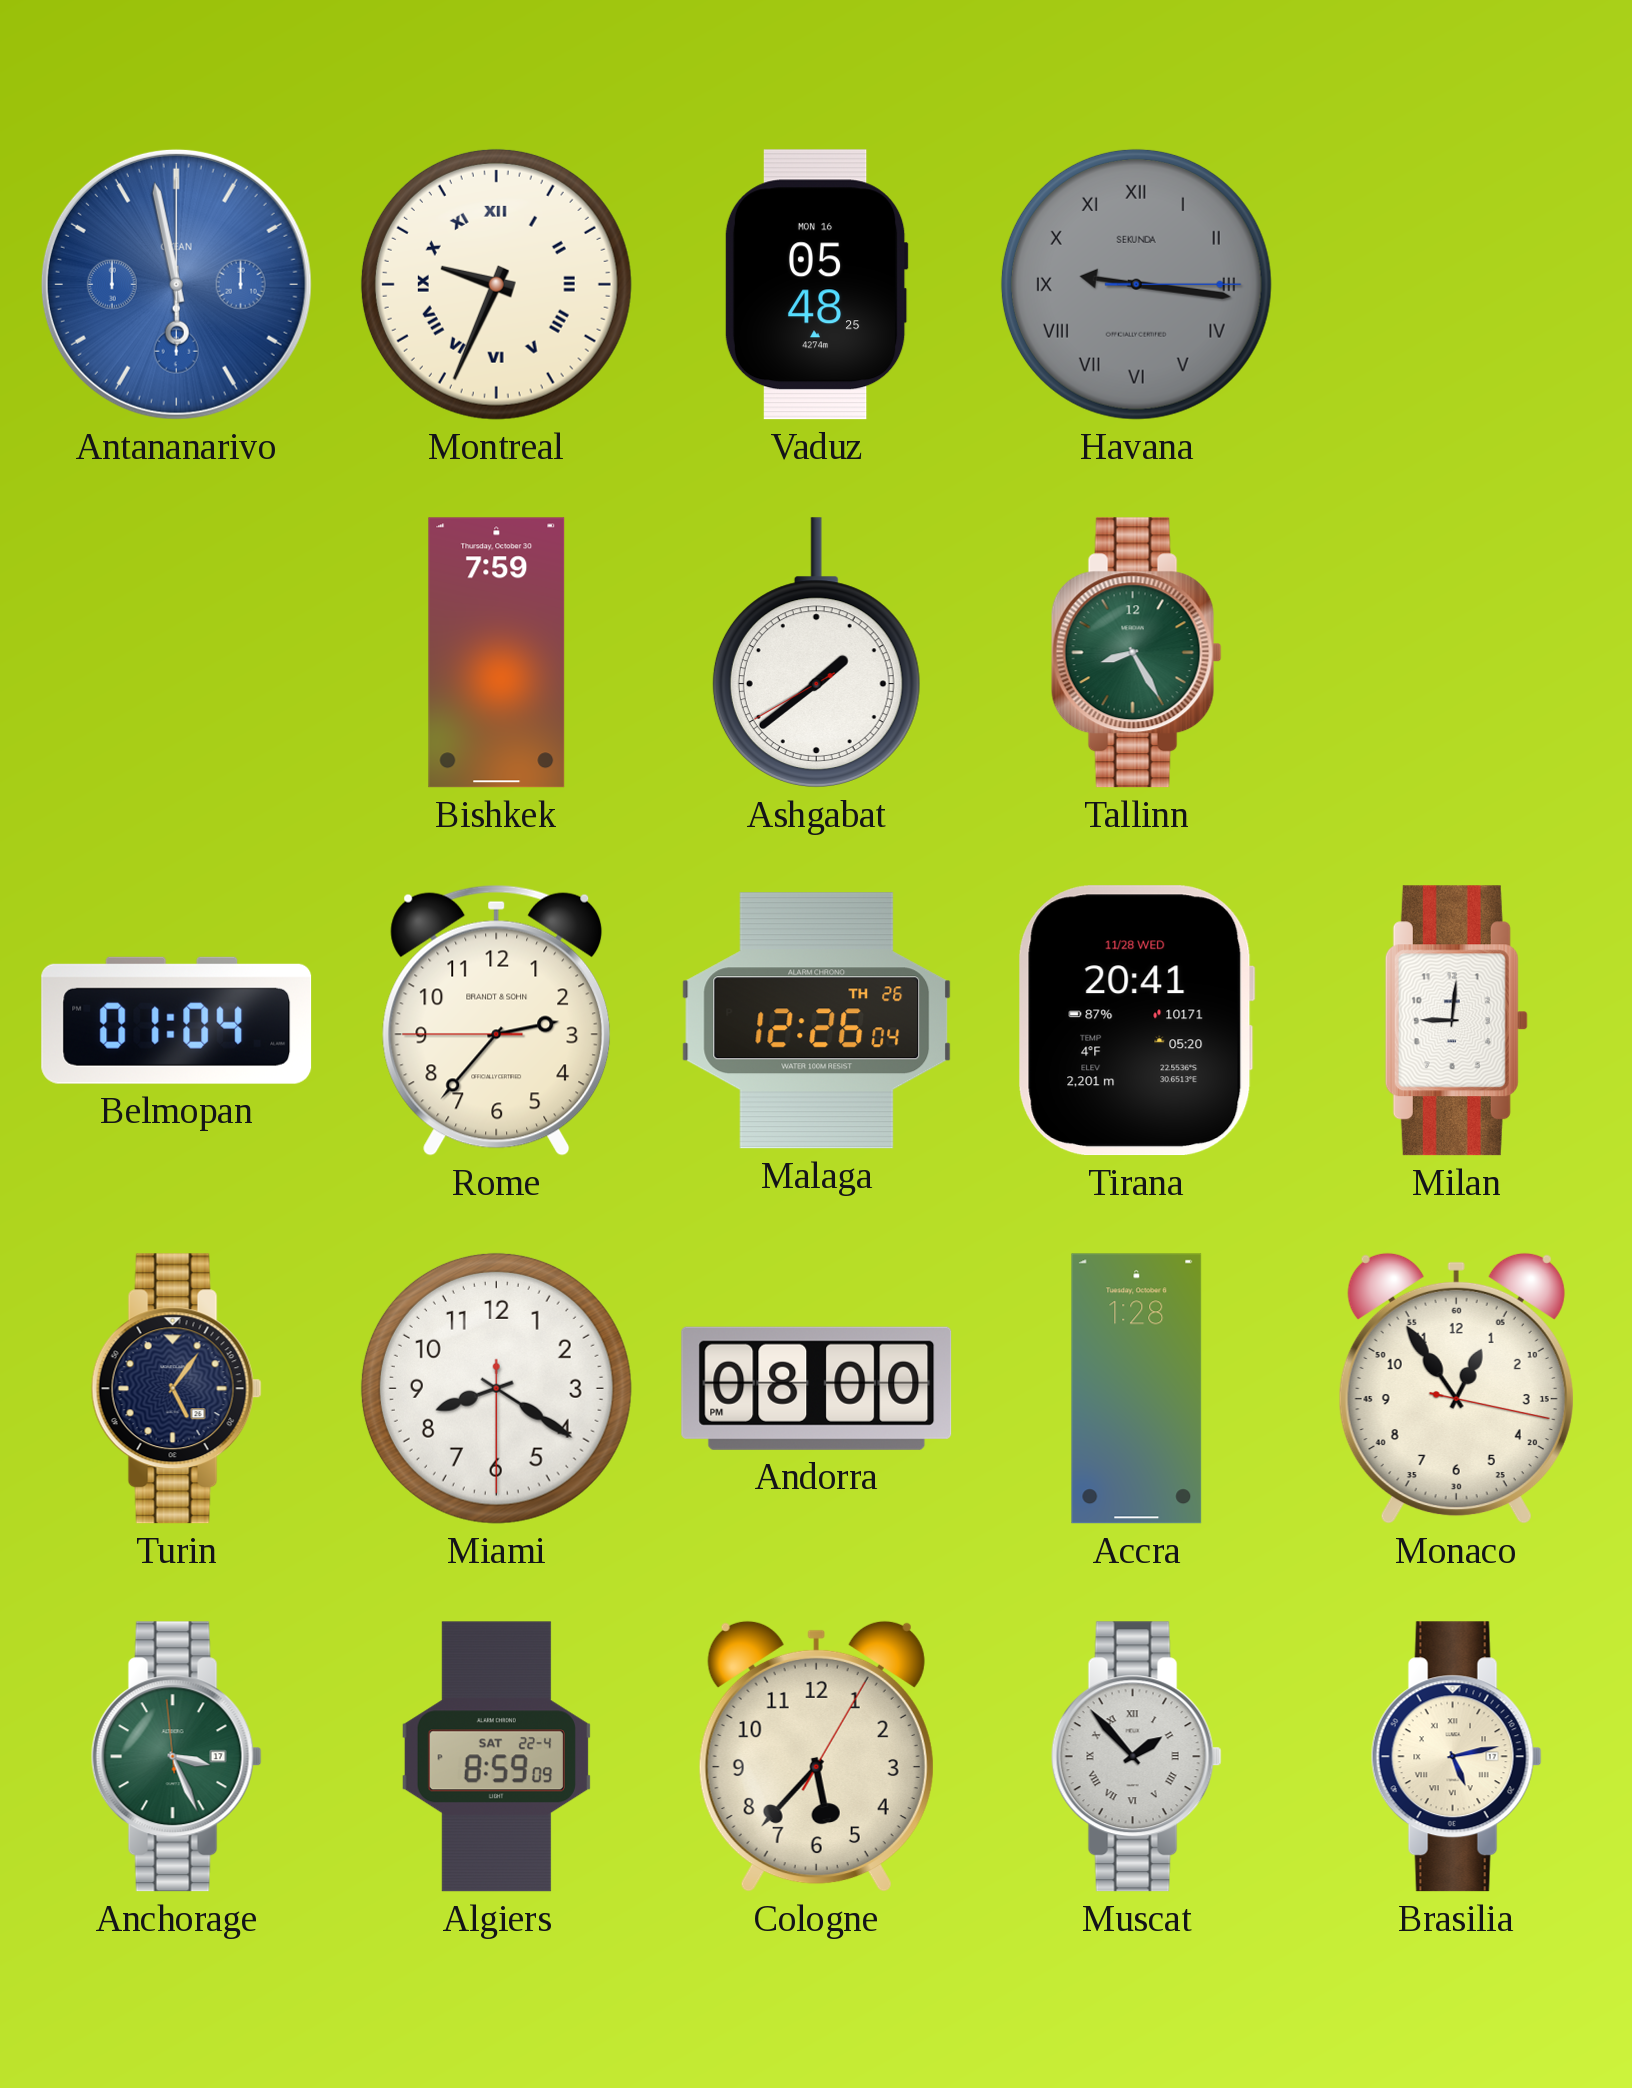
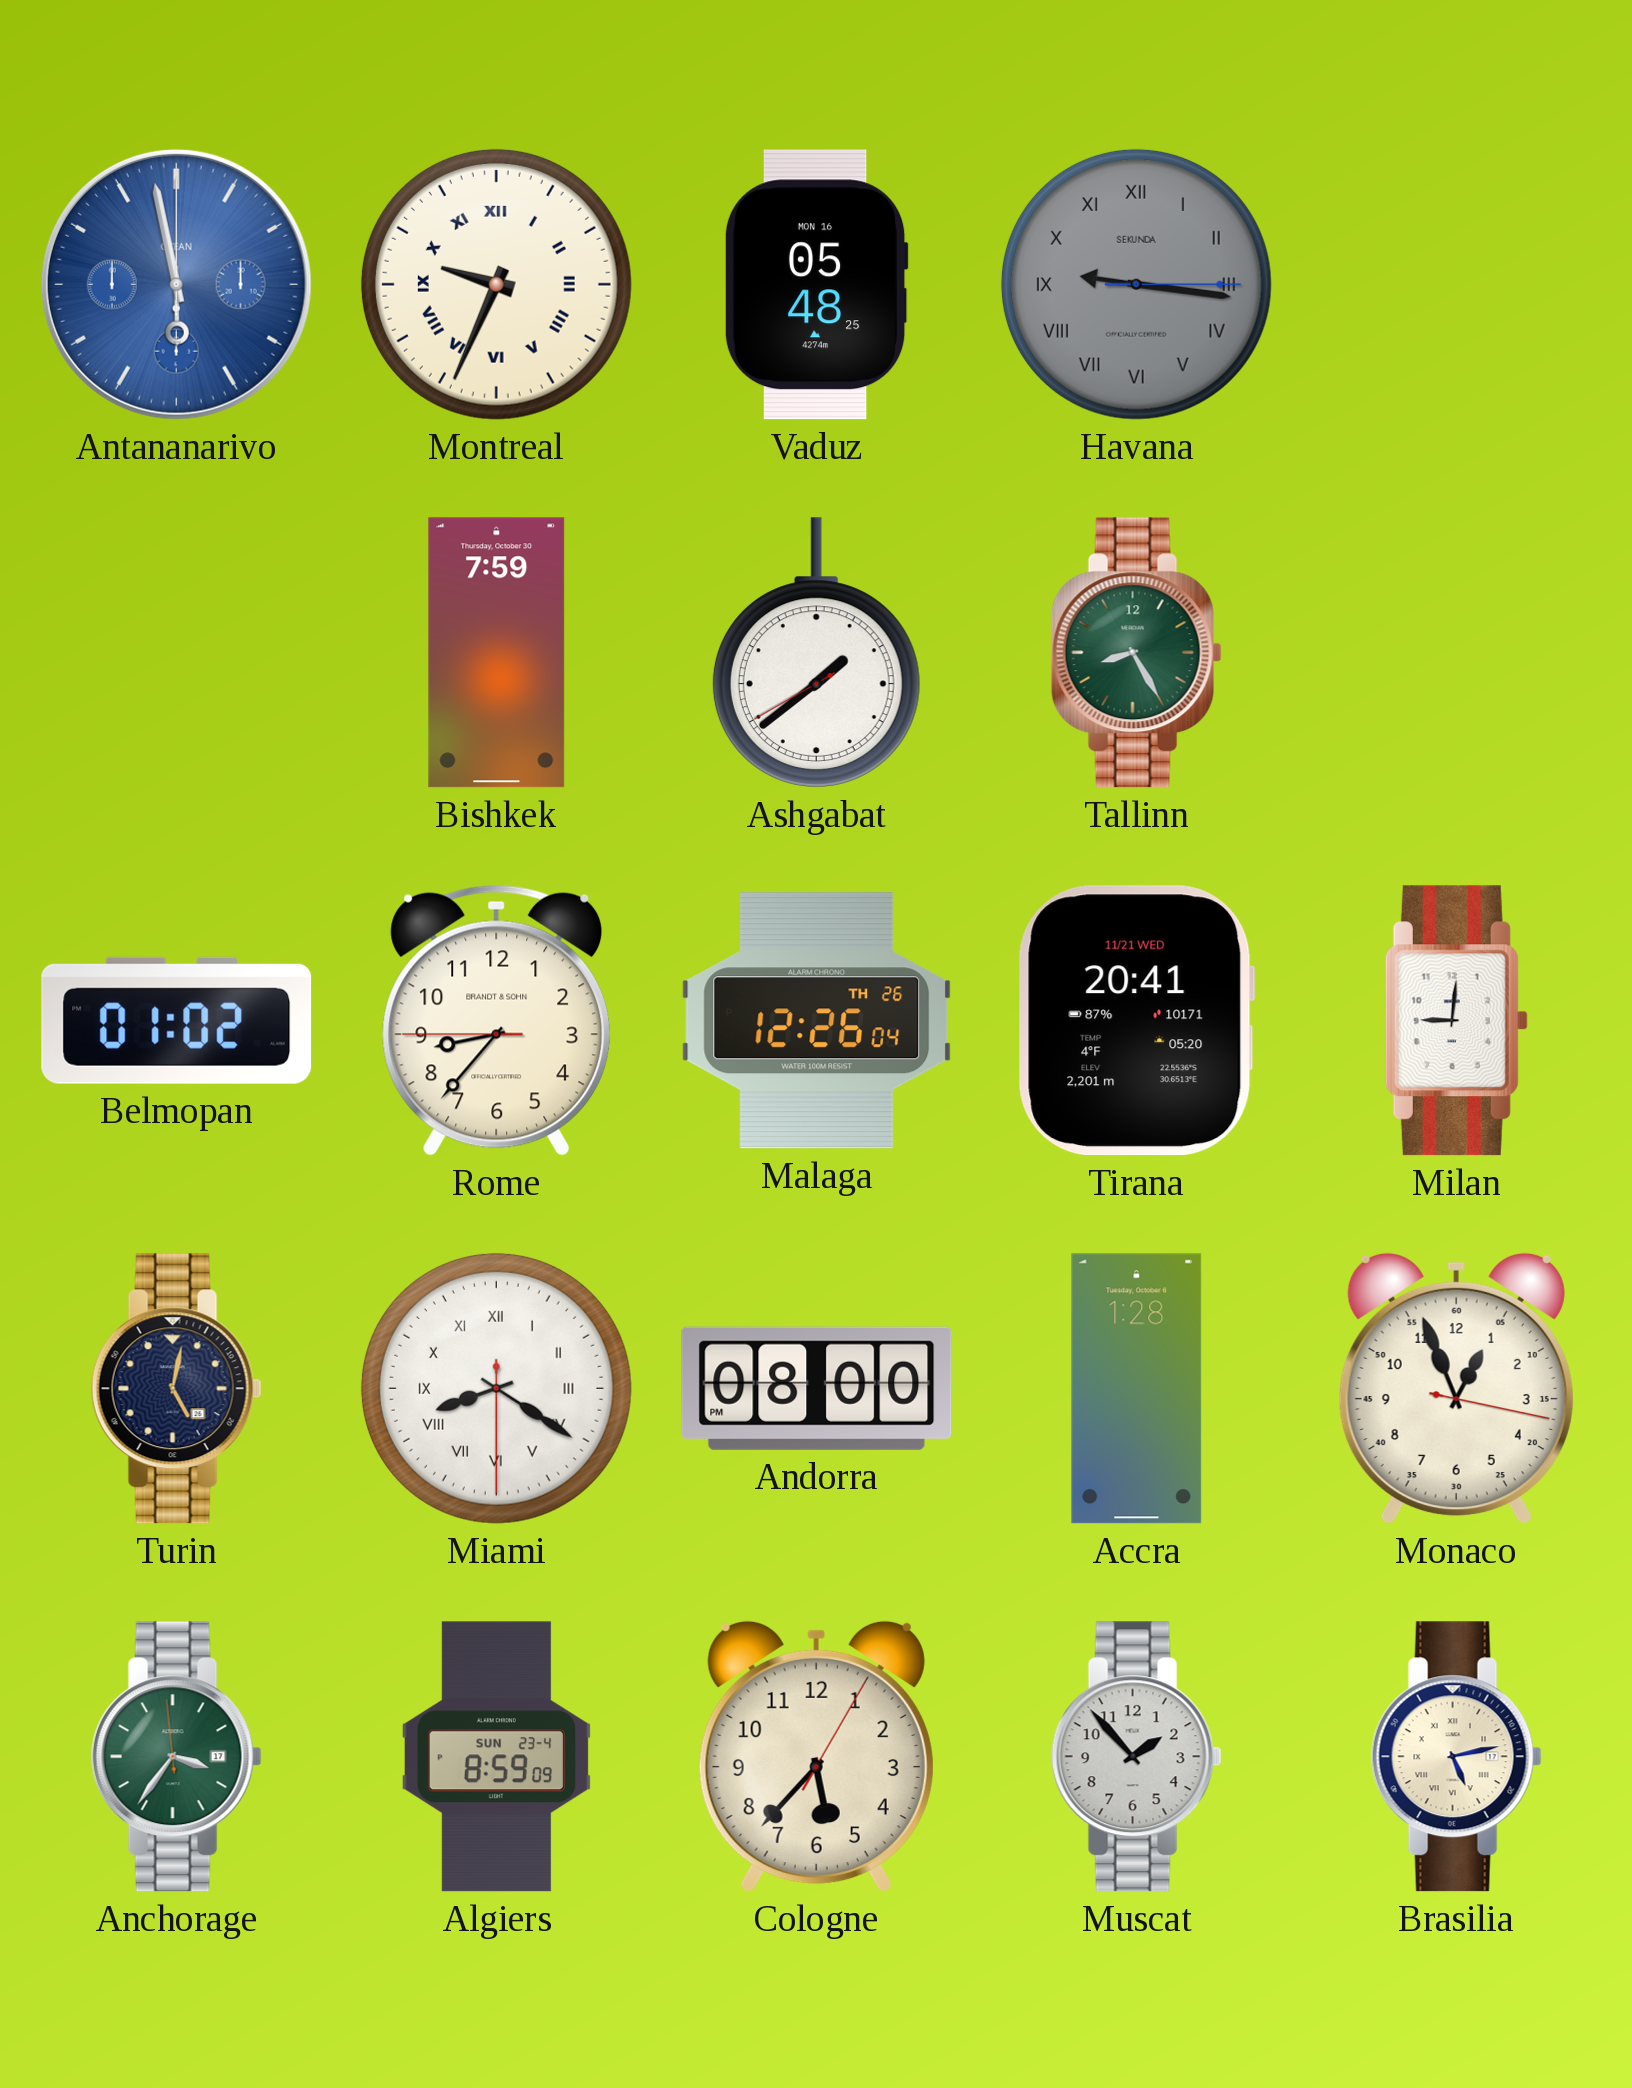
Belmopan: 01:04 -> 01:02 (177, 1020)
Rome: 2:36 -> 8:36 (497, 1020)
Tirana date: 11/28 WED -> 11/21 WED (1136, 1021)
Turin: 5:06 -> 5:02 (176, 1389)
Miami numerals: Arabic -> Roman (496, 1388)
Monaco: 12:54 -> 12:56 (1456, 1388)
Anchorage: 3:25 -> 3:35 (176, 1757)
Algiers date: SAT 22-4 -> SUN 23-4 (496, 1757)
Muscat numerals: Roman -> Arabic (1136, 1757)
